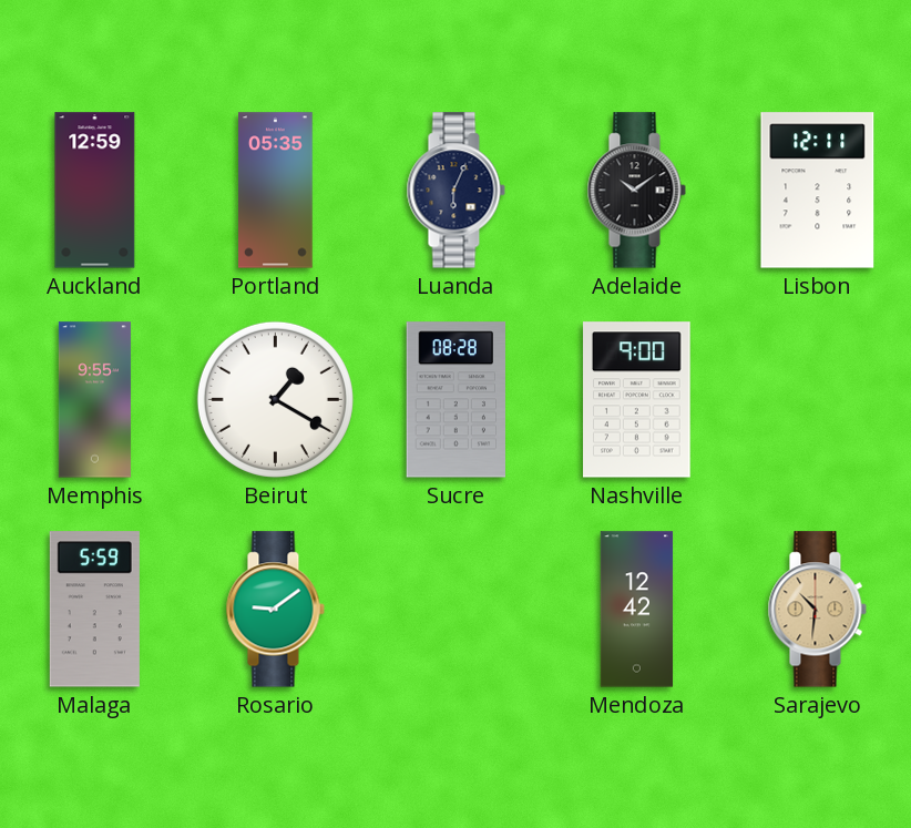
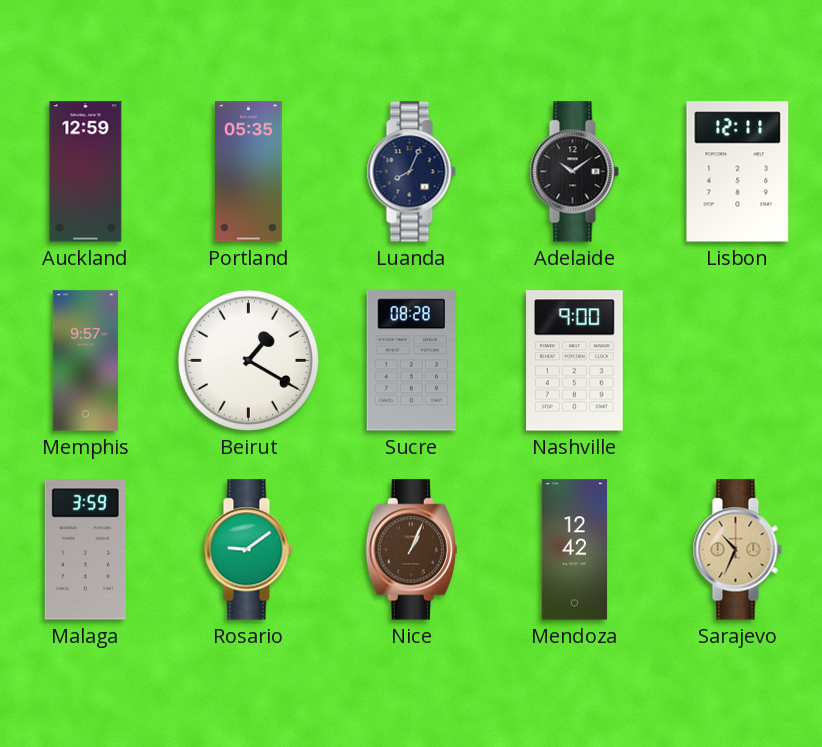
Luanda: 6:04 -> 8:04 (411, 172)
Memphis: 9:55 -> 9:57 (85, 361)
Malaga: 5:59 -> 3:59 (85, 550)
Nice: none -> 1:04 (411, 550)
Sarajevo: 10:31 -> 10:34 (737, 550)
